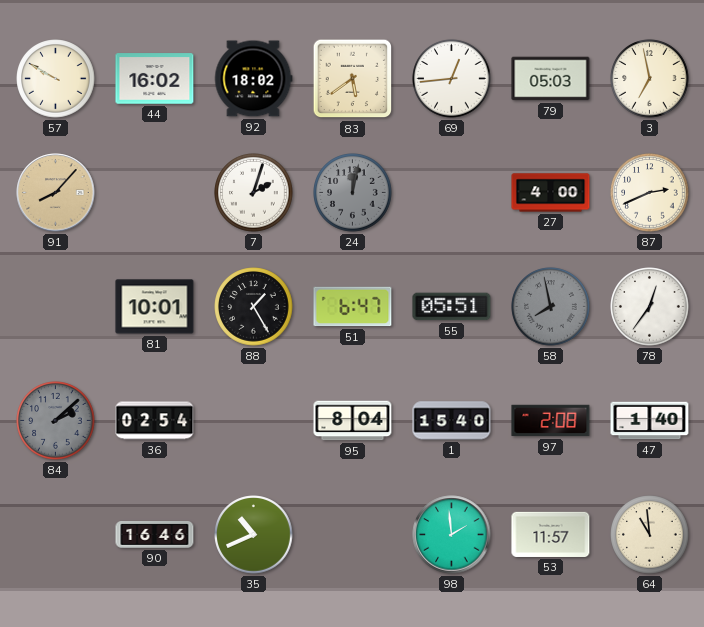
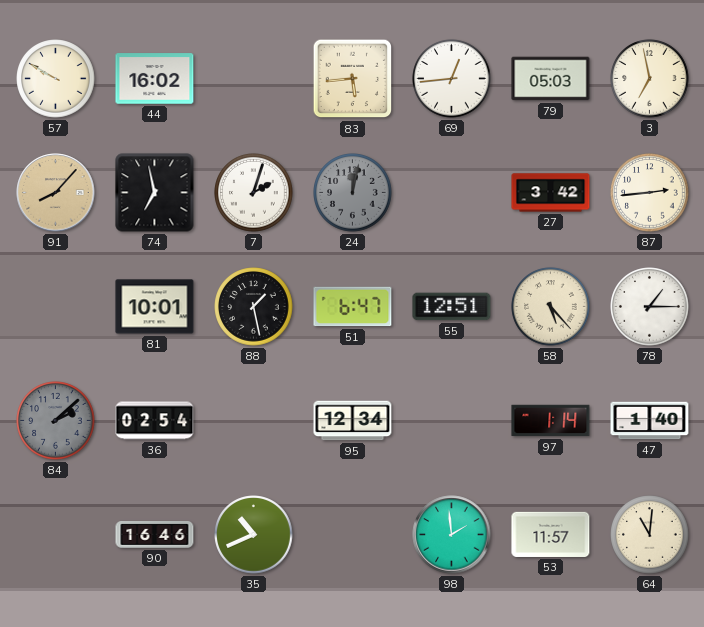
92: 18:02 -> none (253, 79)
83: 5:39 -> 5:44 (353, 79)
74: none -> 6:58 (155, 193)
27: 4:00 -> 3:42 (551, 193)
87: 2:41 -> 2:44 (650, 193)
88: 1:25 -> 1:28 (254, 307)
55: 05:51 -> 12:51 (452, 307)
58: 7:58 -> 5:23 (551, 307)
58 dial: grey -> cream (551, 307)
78: 12:36 -> 1:15 (650, 307)
95: 8:04 -> 12:34 (353, 421)
1: 15:40 -> none (452, 421)
97: 2:08 -> 1:14 (551, 421)
64: 10:59 -> 11:01 (650, 535)
